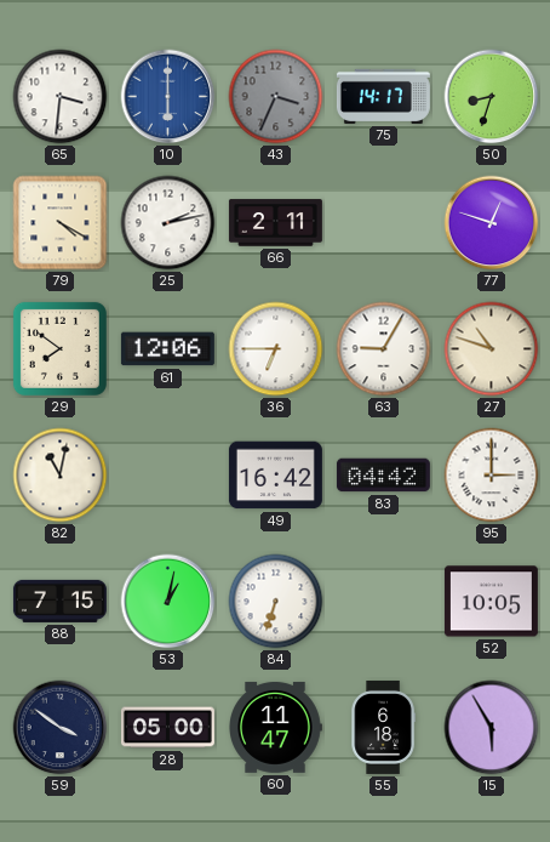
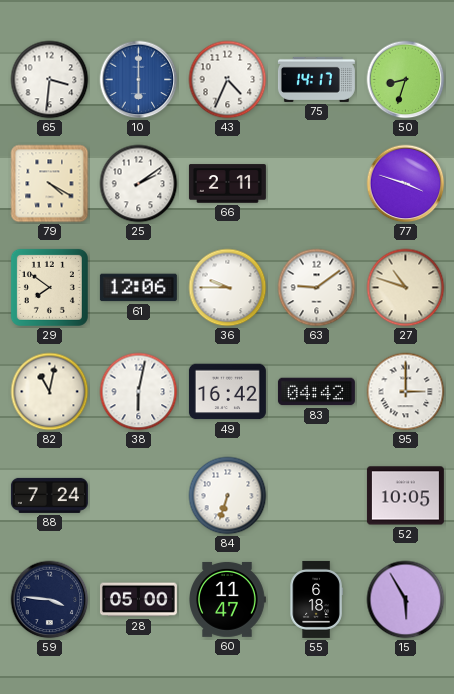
43: 3:34 -> 4:34 (228, 80)
43 dial: grey -> white (228, 80)
25: 2:13 -> 2:09 (139, 184)
77: 12:48 -> 3:48 (406, 184)
36: 6:45 -> 9:45 (228, 288)
63: 9:05 -> 9:09 (317, 288)
38: none -> 6:02 (139, 392)
88: 7:15 -> 7:24 (49, 495)
53: 1:02 -> none (168, 602)
59: 3:51 -> 3:46 (50, 600)
